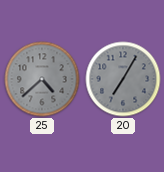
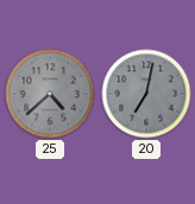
20: 7:05 -> 7:02 (146, 94)
